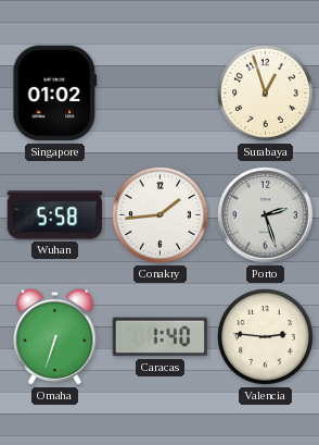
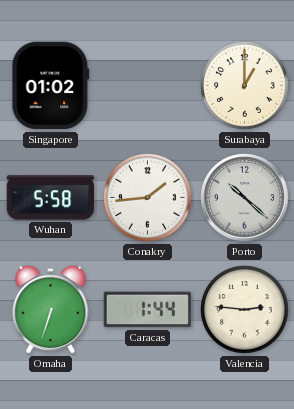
Surabaya: 12:57 -> 1:00 (245, 86)
Porto: 2:27 -> 10:22 (245, 198)
Caracas: 1:40 -> 1:44 (148, 310)
